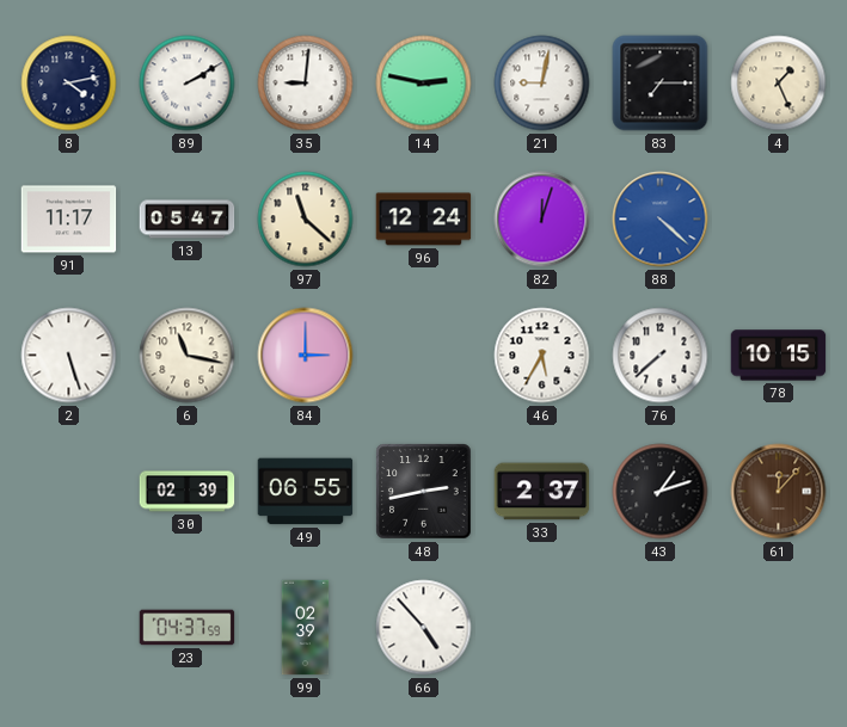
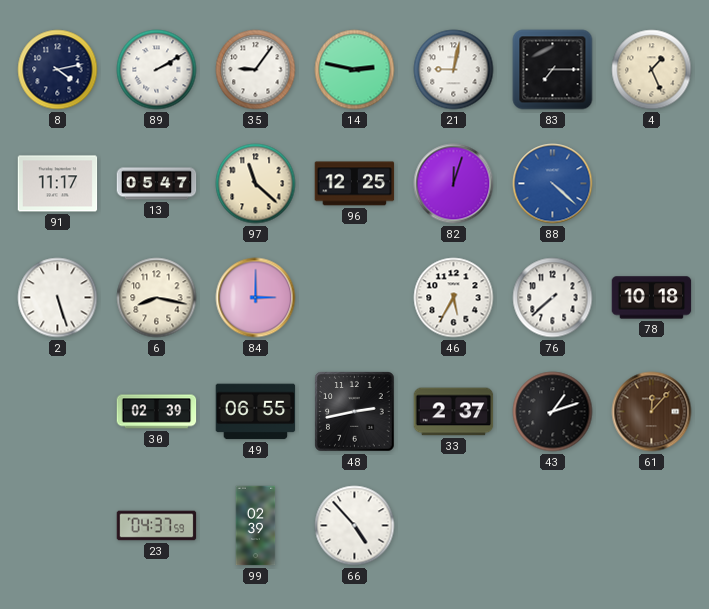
35: 9:01 -> 9:06 (256, 70)
96: 12:24 -> 12:25 (355, 184)
6: 11:17 -> 8:17 (157, 298)
78: 10:15 -> 10:18 (652, 298)
